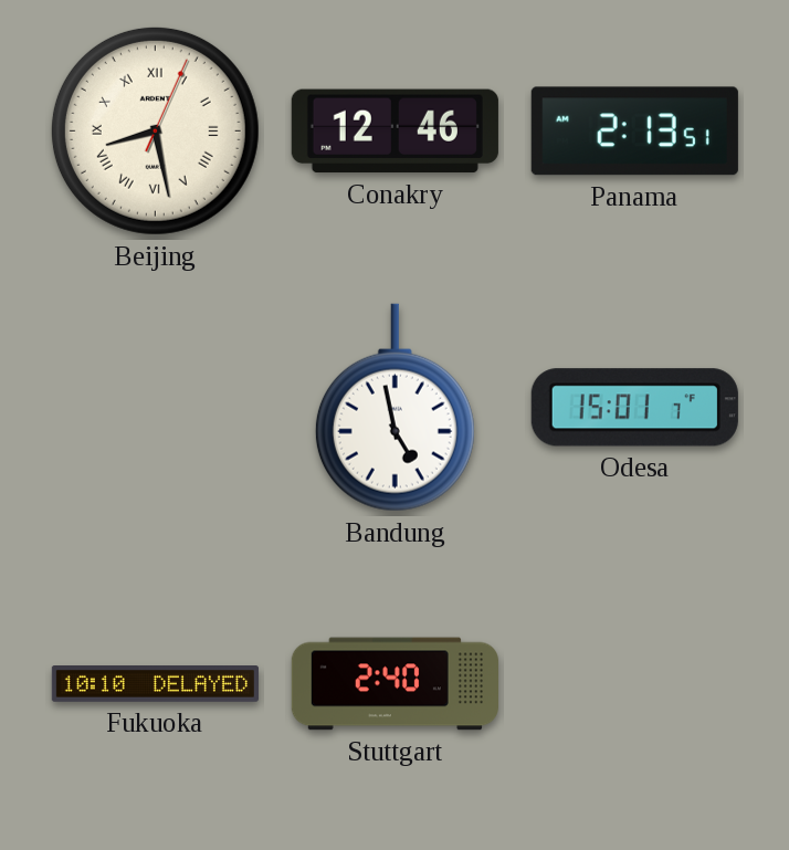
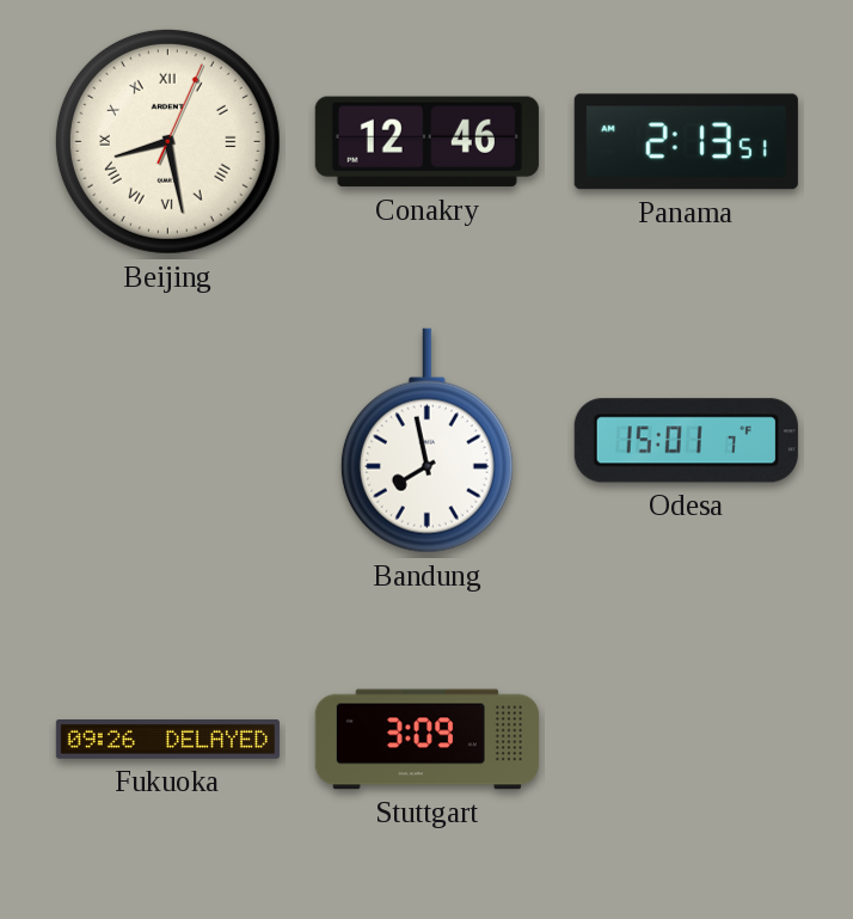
Bandung: 4:58 -> 7:58 (426, 441)
Fukuoka: 10:10 -> 09:26 (167, 740)
Stuttgart: 2:40 -> 3:09 (426, 740)
